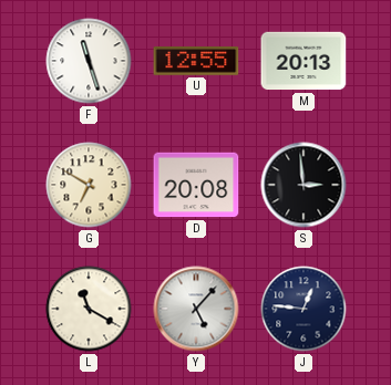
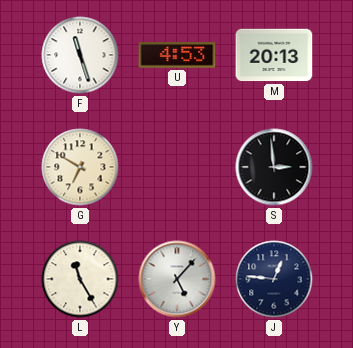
U: 12:55 -> 4:53 (177, 56)
D: 20:08 -> none (196, 185)
L: 11:20 -> 11:25 (80, 279)
